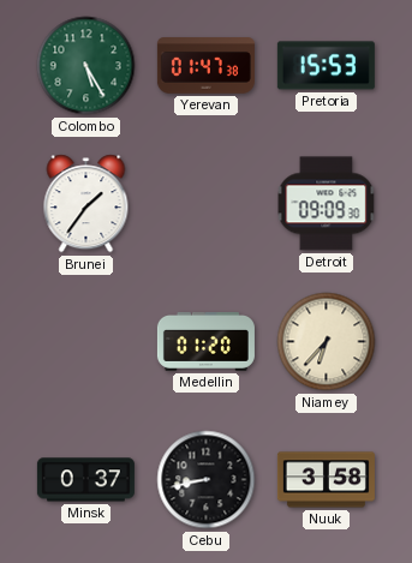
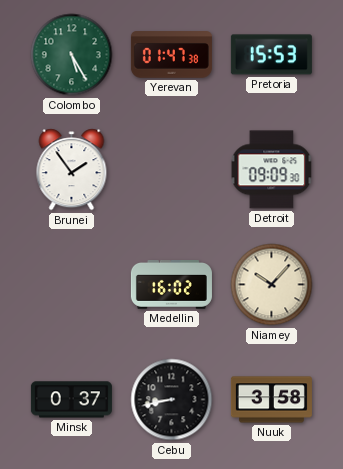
Brunei: 1:36 -> 1:54 (72, 170)
Medellin: 01:20 -> 16:02 (171, 285)
Niamey: 6:37 -> 10:07 (272, 285)
